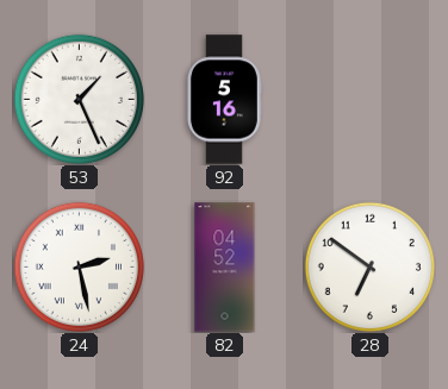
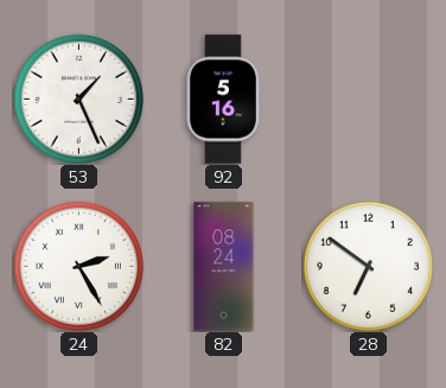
24: 2:28 -> 2:25 (78, 266)
82: 04:52 -> 08:24 (224, 267)
